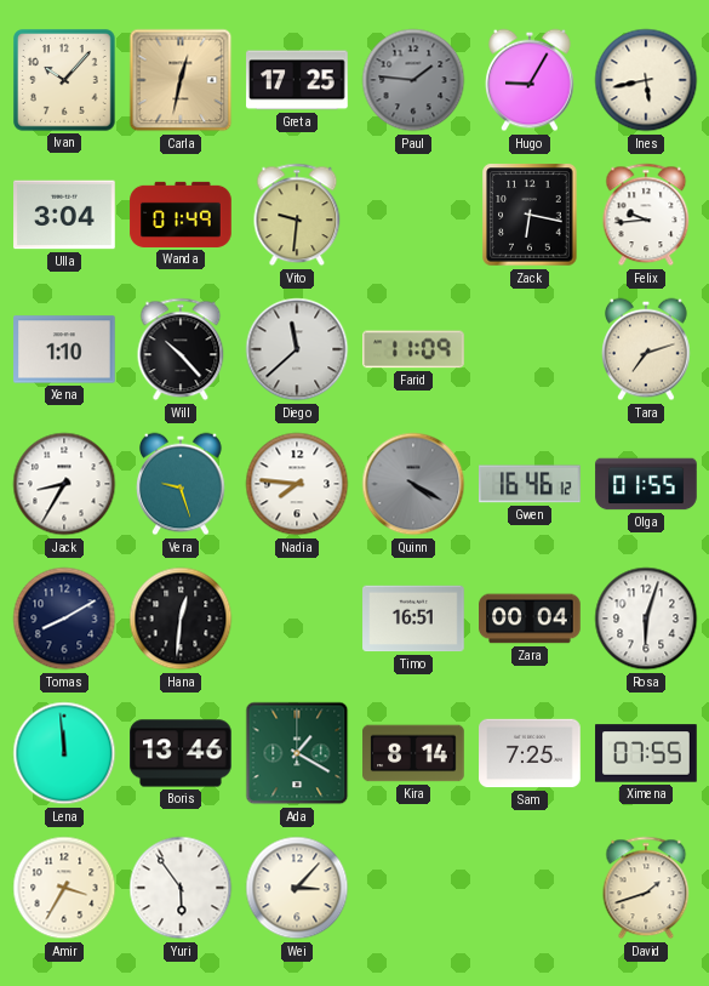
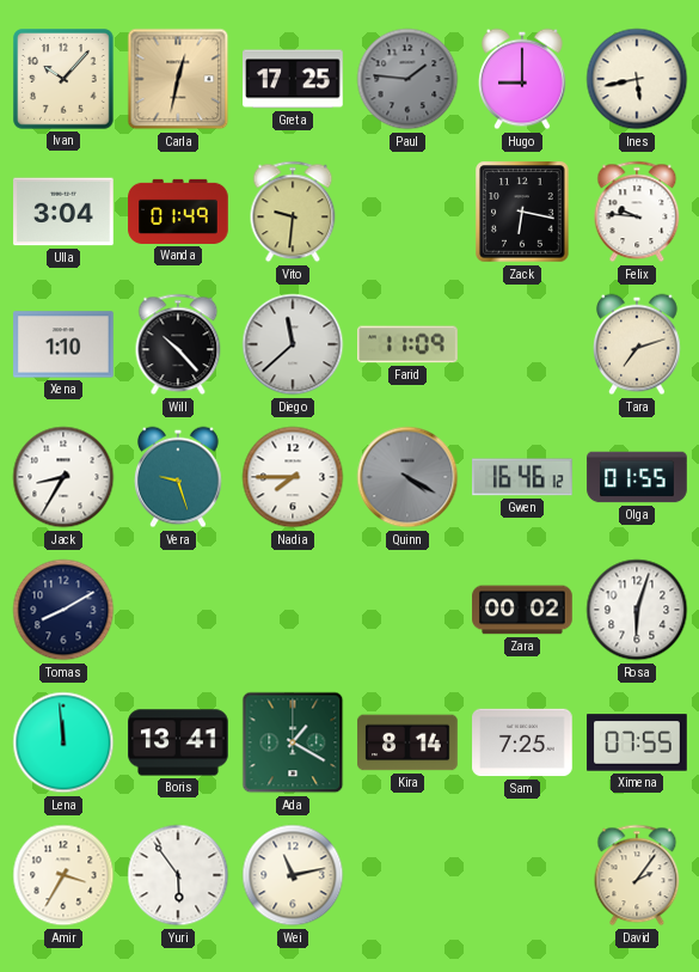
Hugo: 9:05 -> 9:00 (523, 79)
Felix: 9:44 -> 9:46 (637, 212)
Nadia: 7:46 -> 7:45 (293, 477)
Hana: 12:31 -> none (181, 619)
Timo: 16:51 -> none (413, 619)
Zara: 00:04 -> 00:02 (522, 610)
Boris: 13:46 -> 13:41 (178, 742)
Wei: 3:07 -> 11:13 (293, 875)
David: 1:42 -> 2:06 (637, 875)
